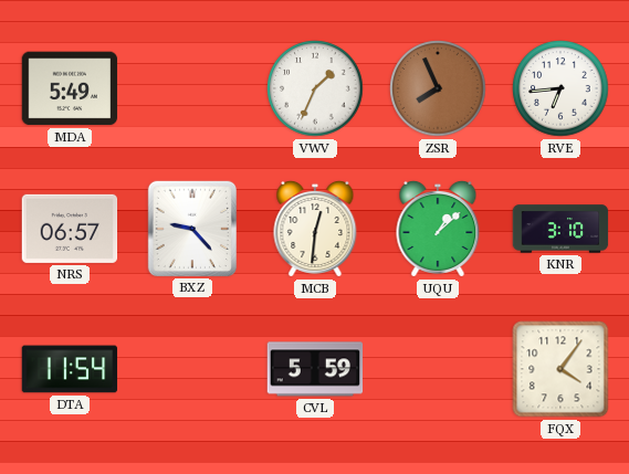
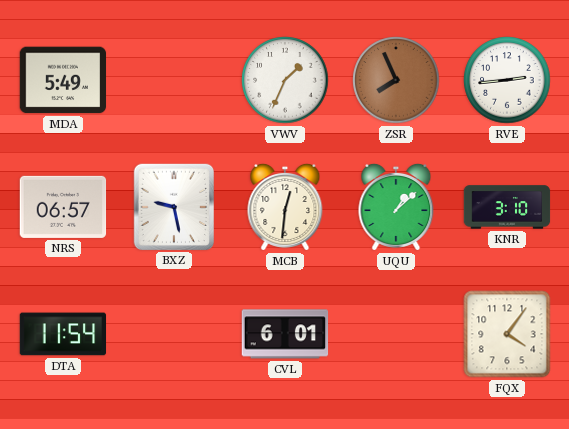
RVE: 6:44 -> 2:44 (507, 80)
BXZ: 9:23 -> 9:28 (173, 206)
CVL: 5:59 -> 6:01 (285, 334)
